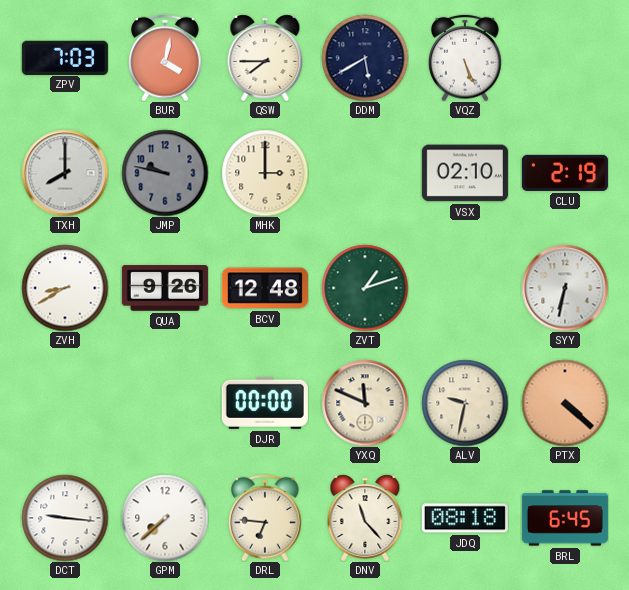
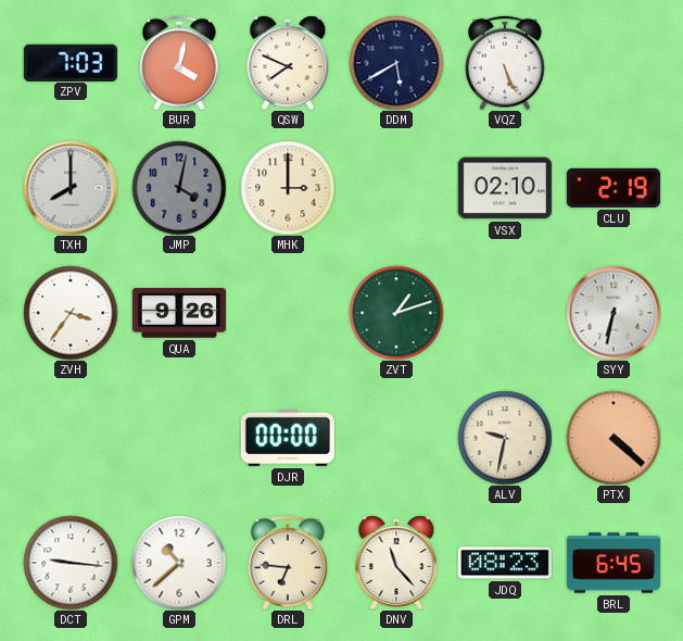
QSW: 7:45 -> 7:49 (288, 63)
JMP: 9:47 -> 4:02 (179, 188)
ZVH: 8:40 -> 3:36 (71, 313)
BCV: 12:48 -> none (265, 288)
YXQ: 11:49 -> none (365, 403)
GPM: 7:38 -> 10:38 (179, 563)
JDQ: 08:18 -> 08:23 (505, 563)
